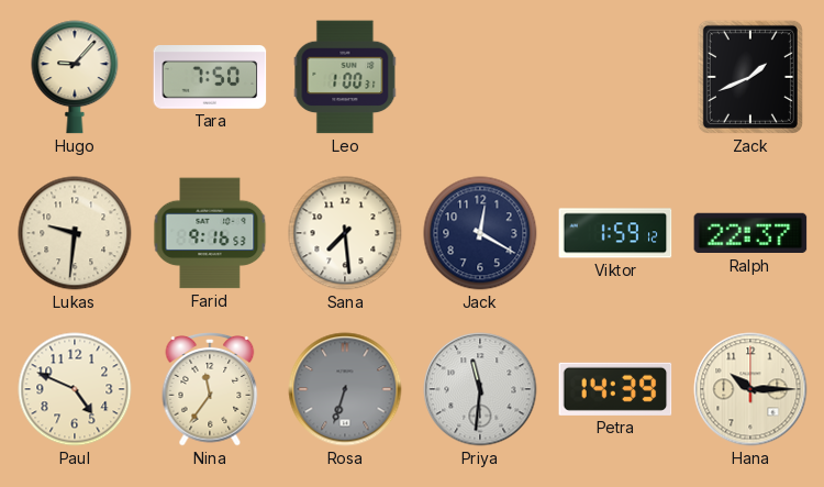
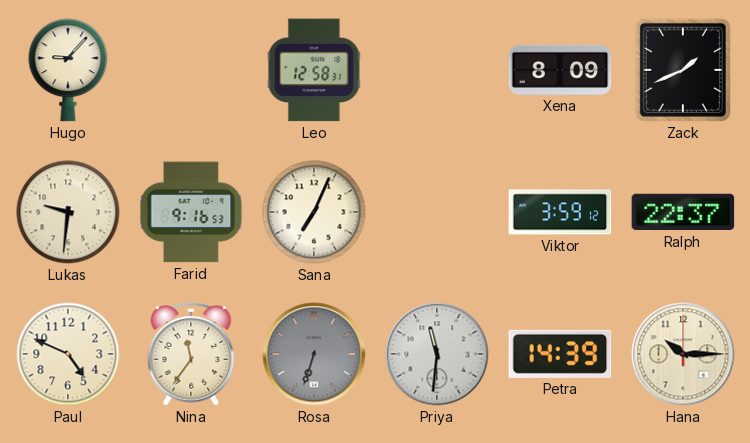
Tara: 7:50 -> none (210, 78)
Leo: 1:00 -> 12:58 (314, 70)
Xena: none -> 8:09 (560, 70)
Sana: 7:29 -> 7:04 (314, 212)
Jack: 12:20 -> none (480, 233)
Viktor: 1:59 -> 3:59 (560, 212)
